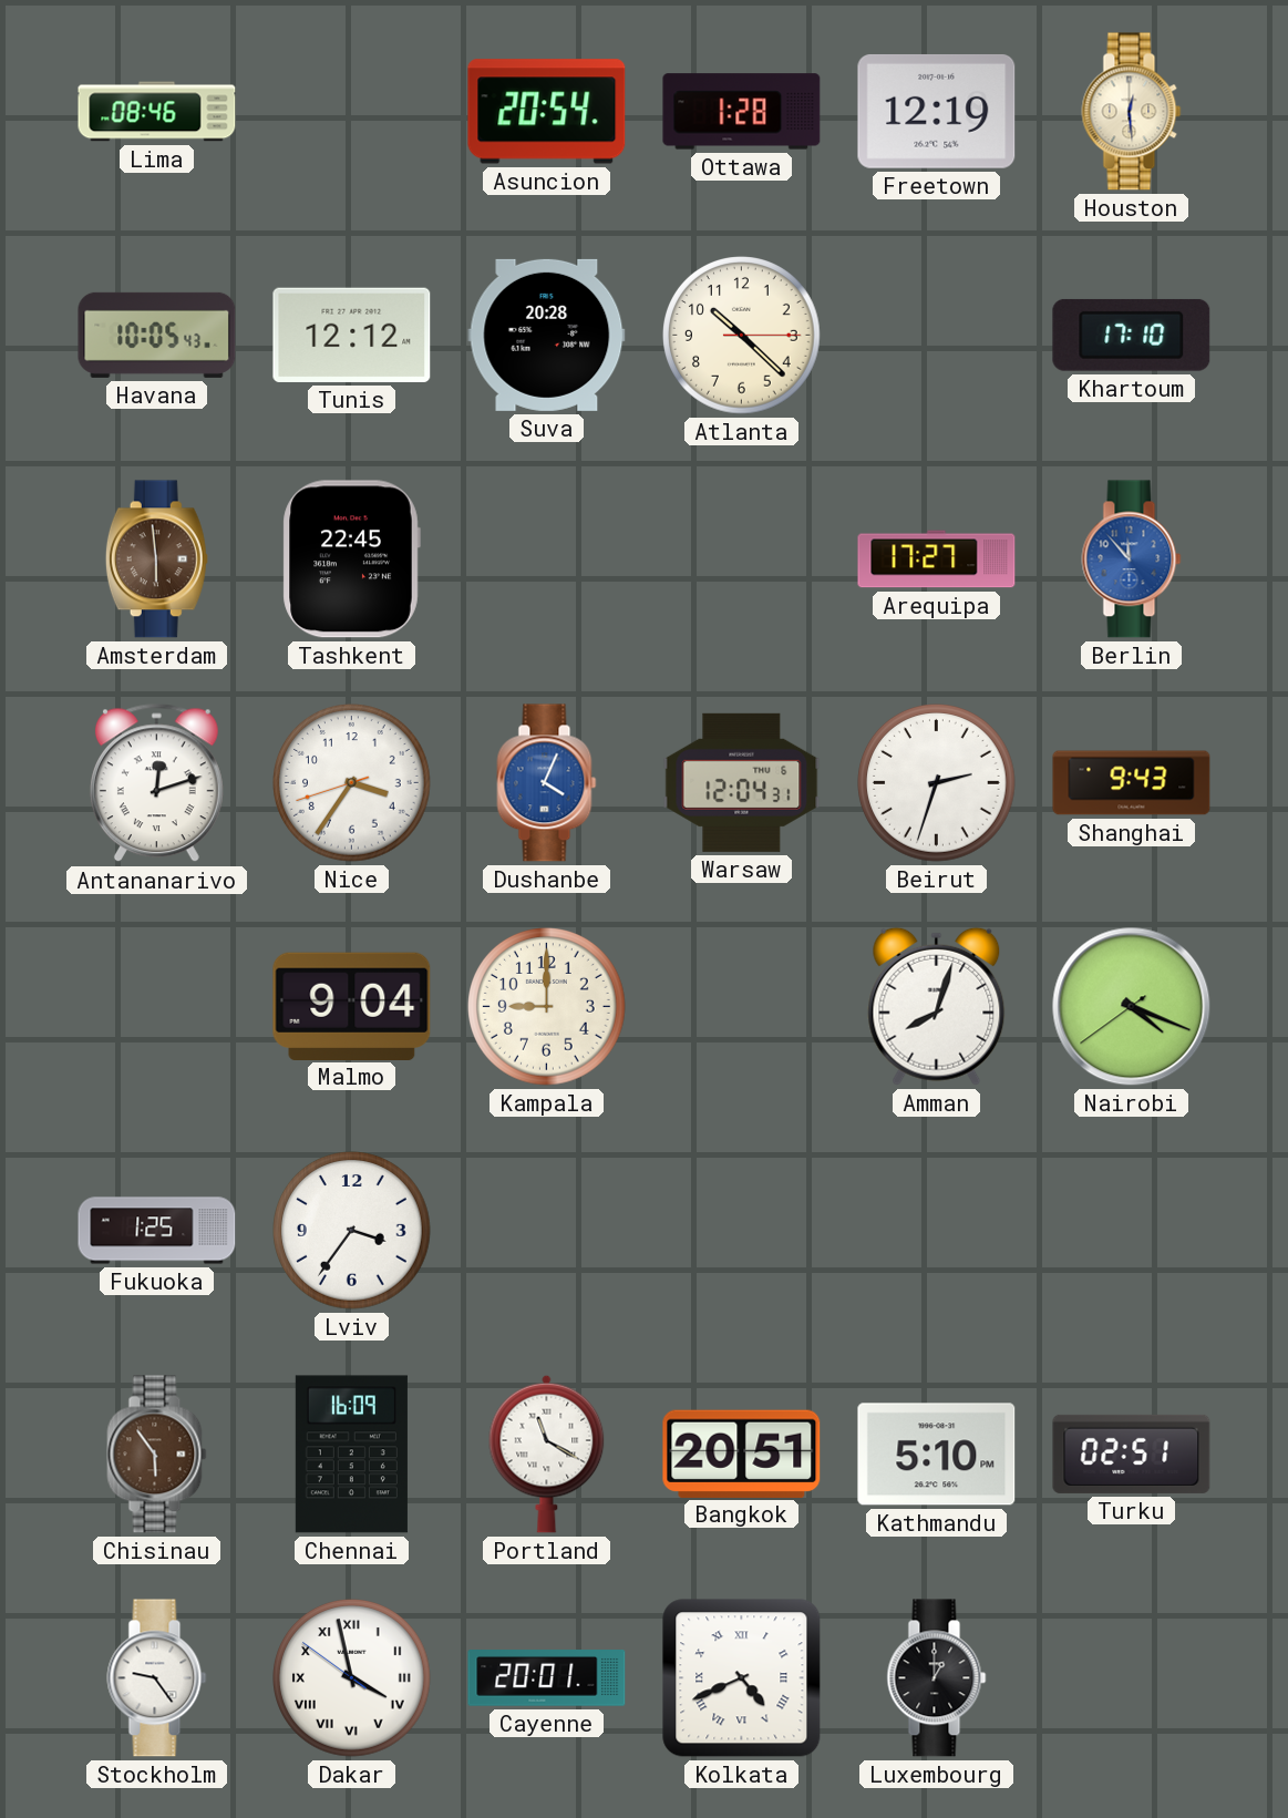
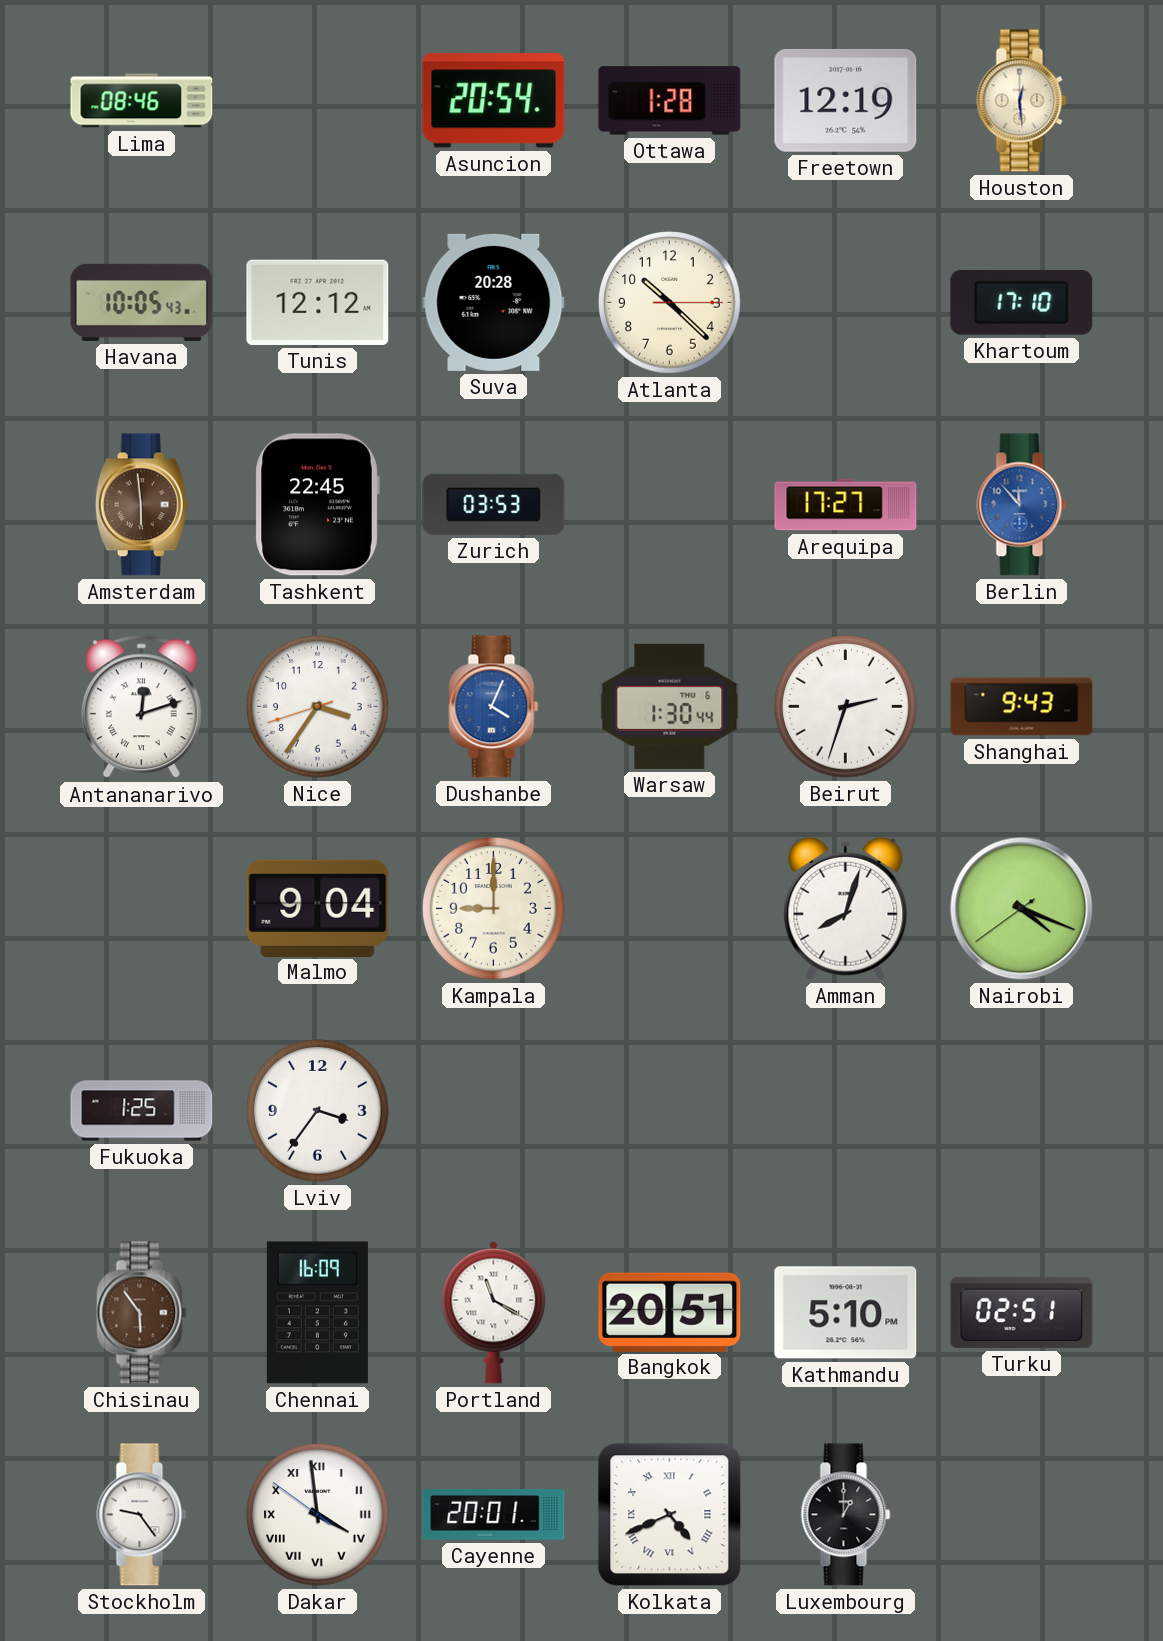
Zurich: none -> 03:53 (494, 504)
Warsaw: 12:04 -> 1:30 (670, 706)
Dakar: 3:57 -> 3:58 (318, 1515)
